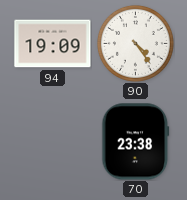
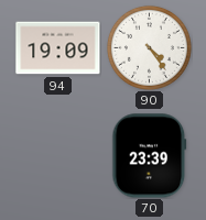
70: 23:38 -> 23:39 (150, 156)
